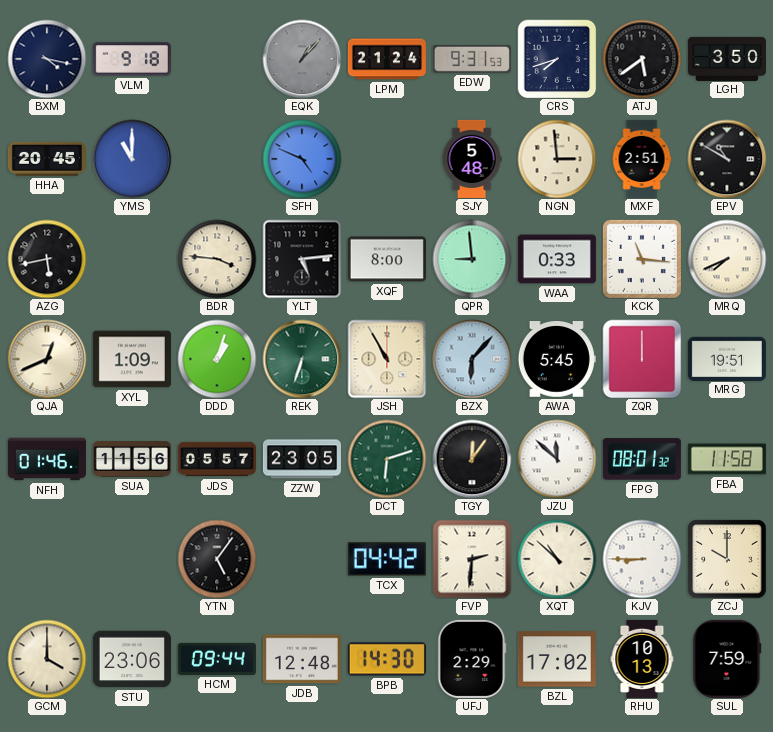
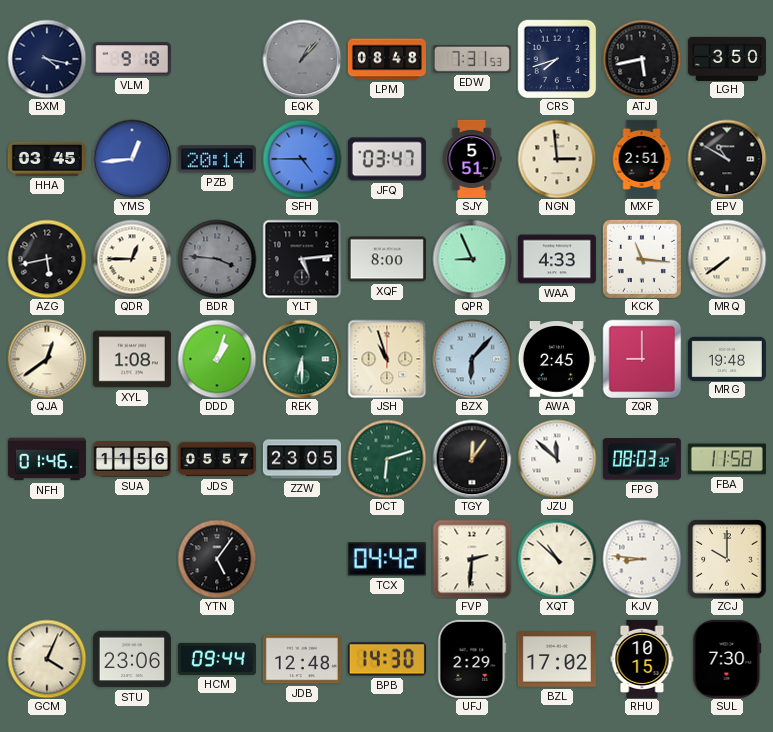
LPM: 21:24 -> 08:48 (387, 59)
EDW: 9:31 -> 7:31 (472, 59)
ATJ: 5:39 -> 5:43 (642, 59)
HHA: 20:45 -> 03:45 (47, 159)
YMS: 11:00 -> 12:44 (132, 159)
PZB: none -> 20:14 (217, 159)
SFH: 4:49 -> 4:45 (302, 159)
JFQ: none -> 03:47 (387, 159)
SJY: 5:48 -> 5:51 (472, 159)
QDR: none -> 12:45 (132, 259)
BDR dial: cream -> grey (217, 259)
QPR: 8:59 -> 8:56 (472, 259)
WAA: 0:33 -> 4:33 (557, 259)
MRQ: 7:41 -> 7:39 (727, 259)
QJA: 12:41 -> 12:39 (47, 359)
XYL: 1:09 -> 1:08 (132, 359)
REK: 6:33 -> 6:30 (302, 359)
JSH: 10:55 -> 10:57 (387, 359)
AWA: 5:45 -> 2:45 (557, 359)
ZQR: 12:00 -> 9:00 (642, 359)
MRG: 19:51 -> 19:48 (727, 358)
FPG: 08:01 -> 08:03 (642, 459)
KJV: 8:45 -> 8:46 (642, 559)
GCM: 4:00 -> 4:04 (47, 659)
RHU: 10:13 -> 10:15 (642, 659)
SUL: 7:59 -> 7:30 (727, 659)
